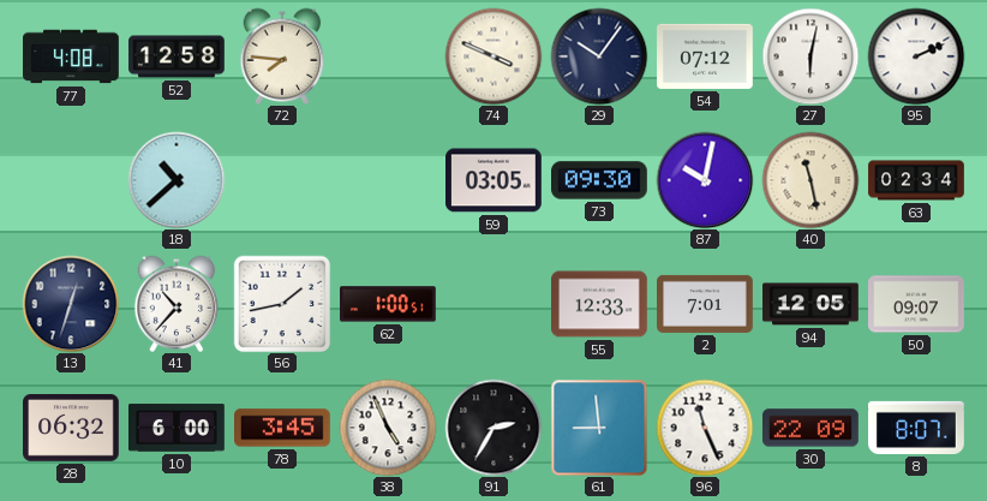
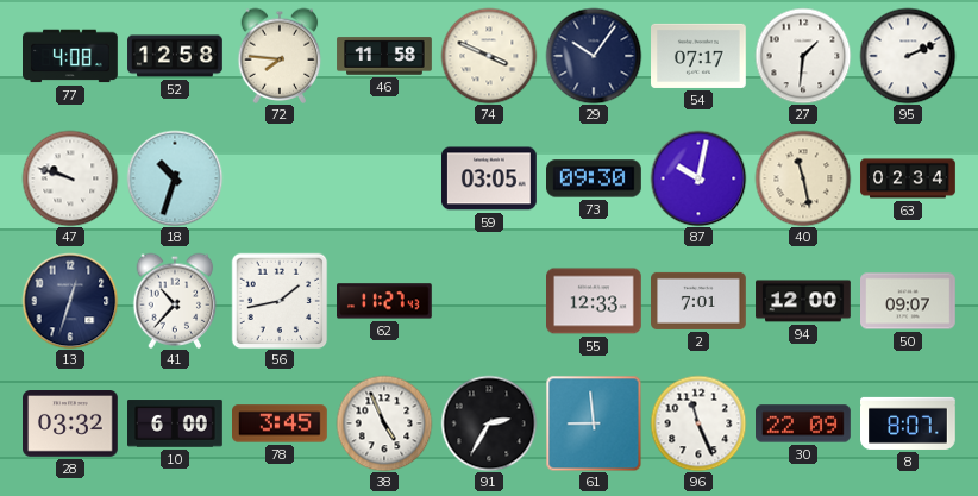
46: none -> 11:58 (384, 56)
54: 07:12 -> 07:17 (700, 56)
27: 6:02 -> 1:31 (803, 56)
47: none -> 9:48 (70, 178)
18: 10:38 -> 10:33 (175, 178)
62: 1:00 -> 11:27 (385, 301)
94: 12:05 -> 12:00 (803, 301)
28: 06:32 -> 03:32 (71, 425)
